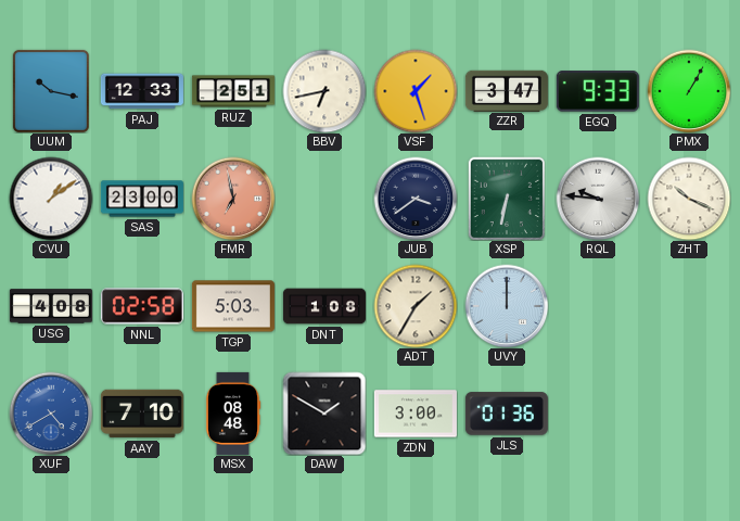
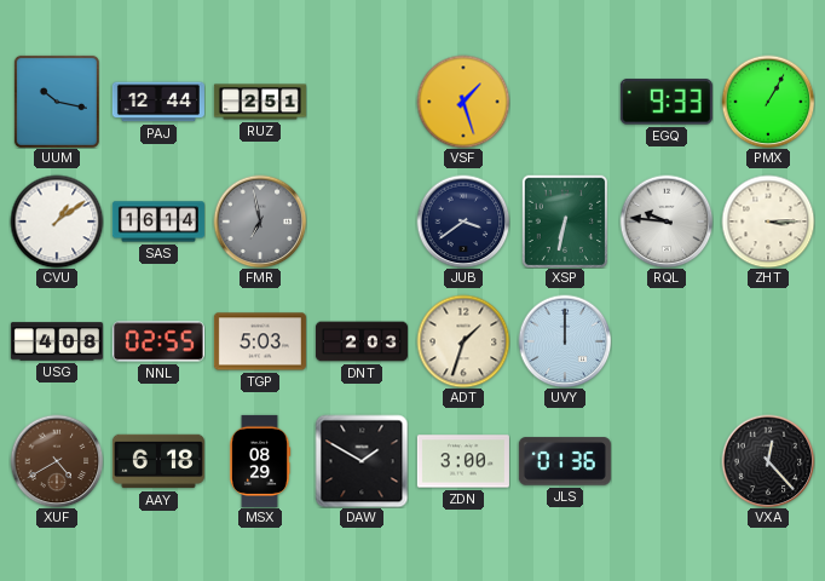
PAJ: 12:33 -> 12:44 (158, 102)
BBV: 6:43 -> none (324, 91)
ZZR: 3:47 -> none (507, 90)
SAS: 23:00 -> 16:14 (158, 222)
FMR dial: salmon -> grey (260, 222)
ZHT: 10:19 -> 3:15 (768, 222)
NNL: 02:58 -> 02:55 (158, 341)
DNT: 1:08 -> 2:03 (362, 341)
ADT: 1:35 -> 1:33 (463, 341)
XUF dial: blue -> brown (57, 461)
AAY: 7:10 -> 6:18 (158, 461)
MSX: 08:48 -> 08:29 (260, 461)
VXA: none -> 12:23 (768, 461)
